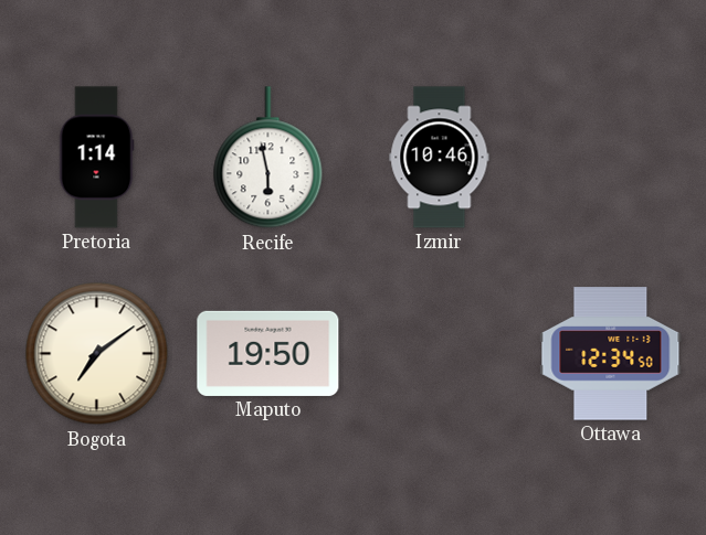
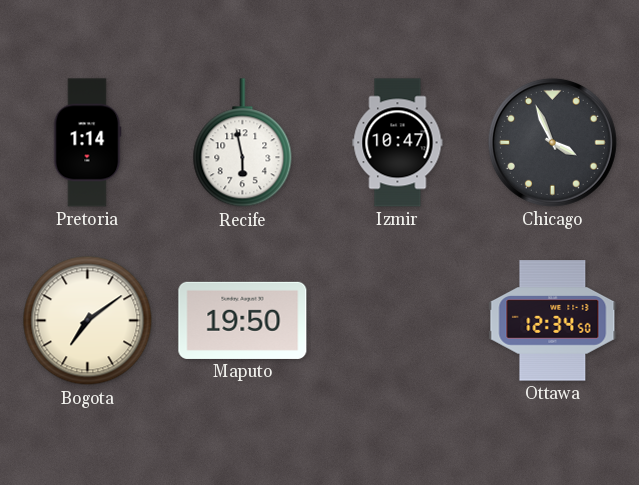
Izmir: 10:46 -> 10:47 (398, 143)
Chicago: none -> 3:56 (552, 142)
